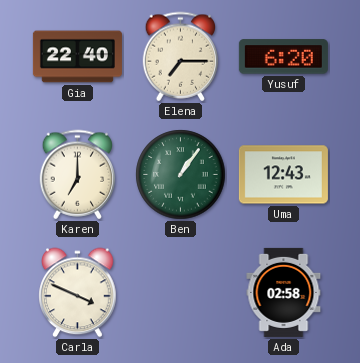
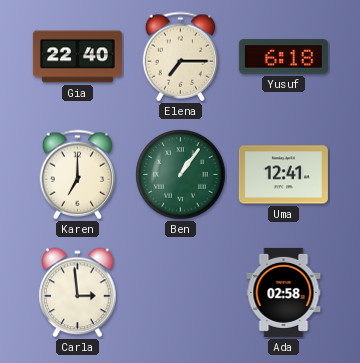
Yusuf: 6:20 -> 6:18 (283, 57)
Uma: 12:43 -> 12:41 (283, 175)
Carla: 3:49 -> 2:59 (78, 293)
